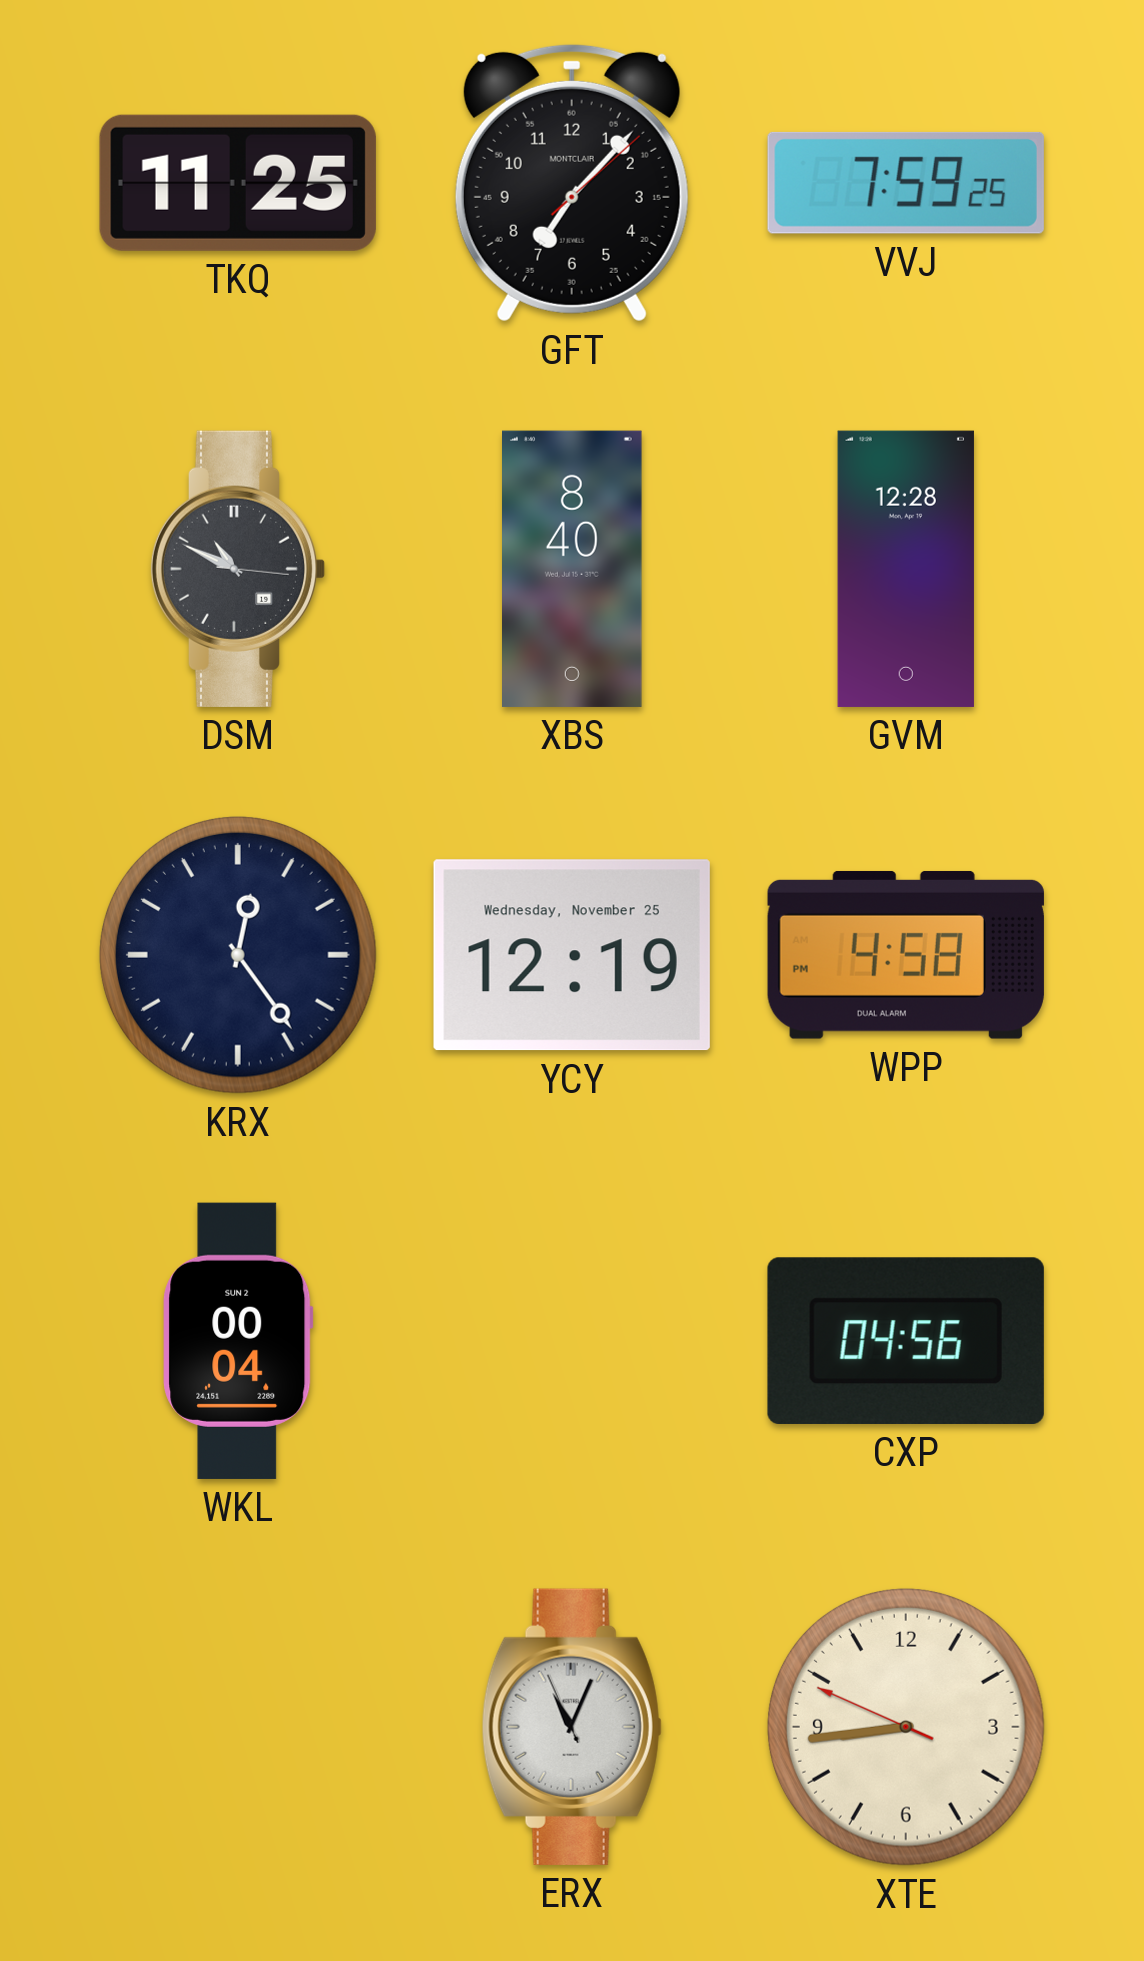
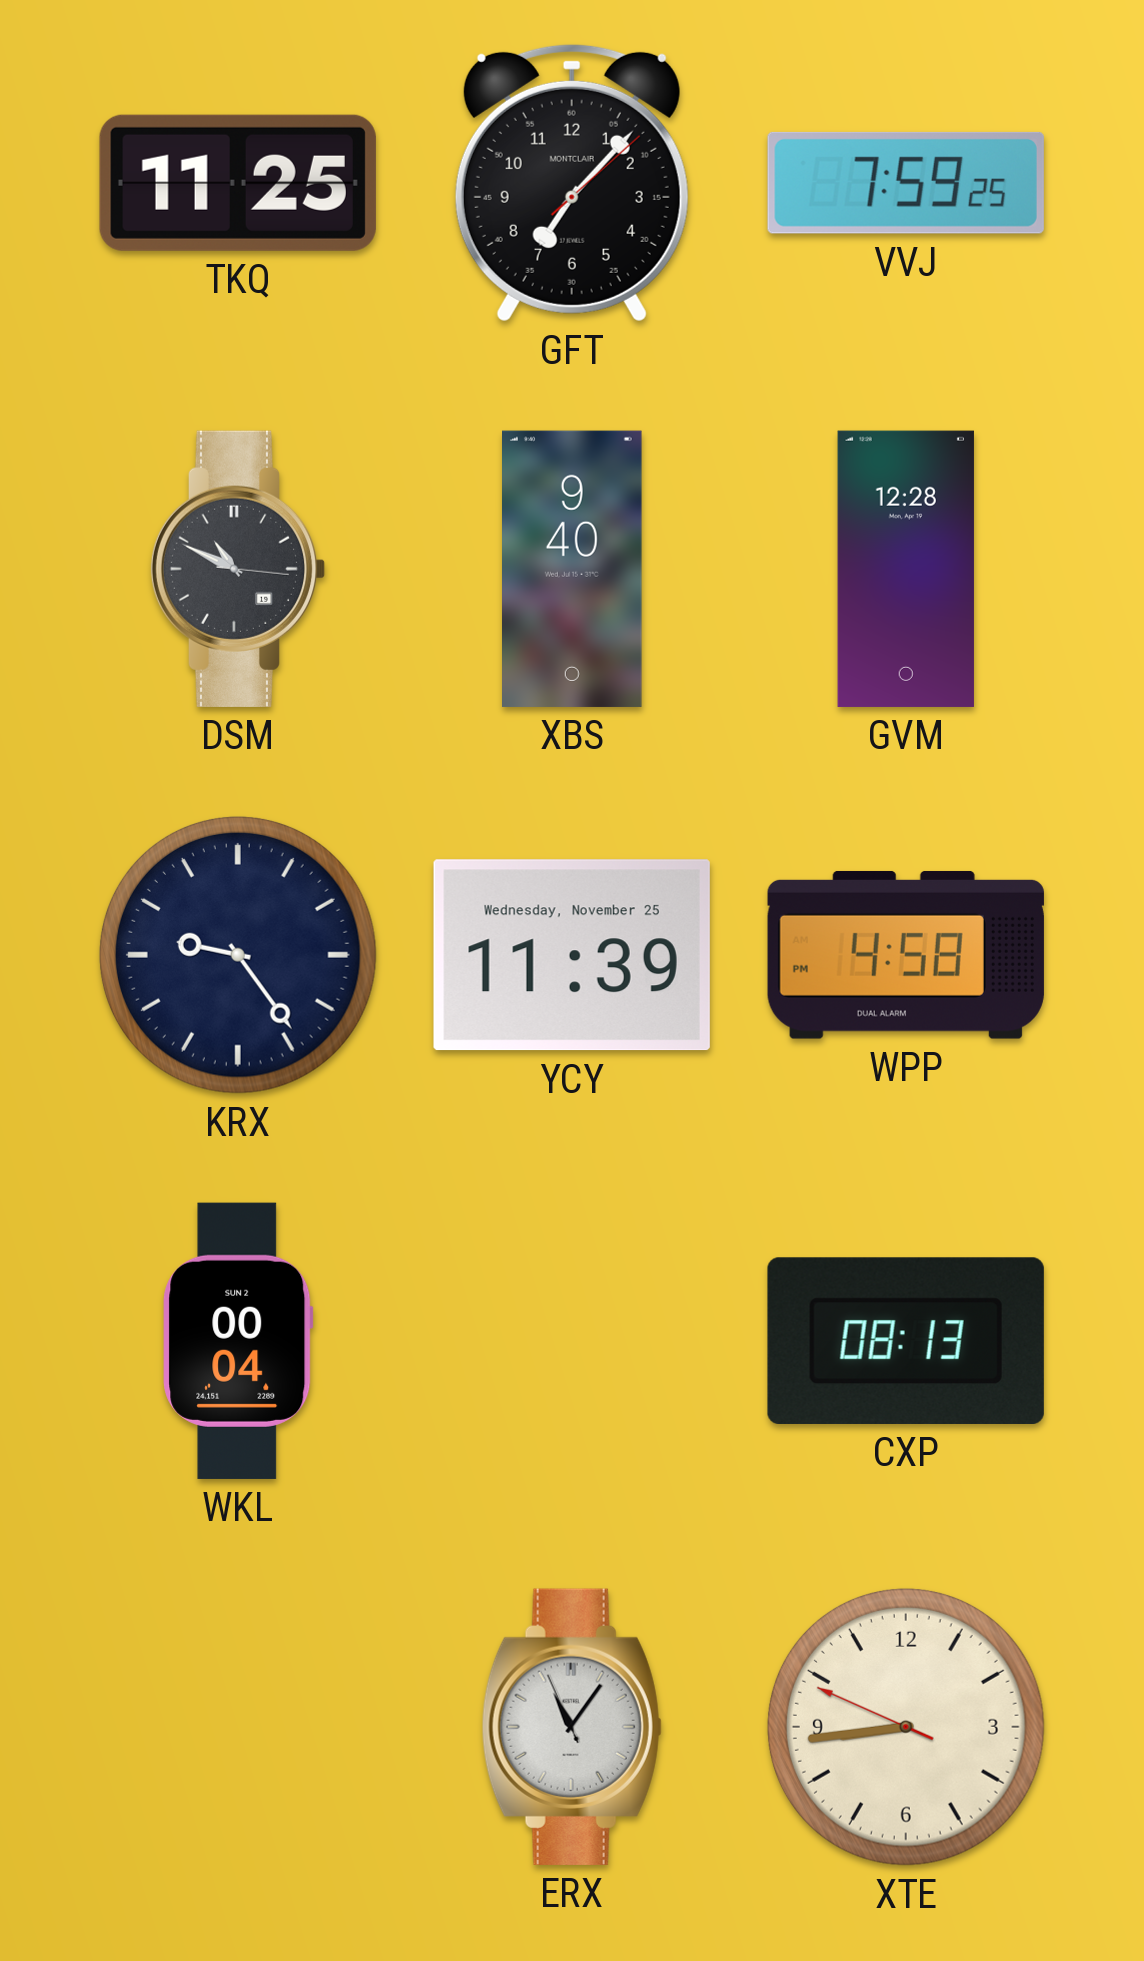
XBS: 8:40 -> 9:40 (573, 569)
KRX: 12:24 -> 9:24 (238, 955)
YCY: 12:19 -> 11:39 (572, 955)
CXP: 04:56 -> 08:13 (906, 1341)
ERX: 11:03 -> 11:05 (572, 1727)
